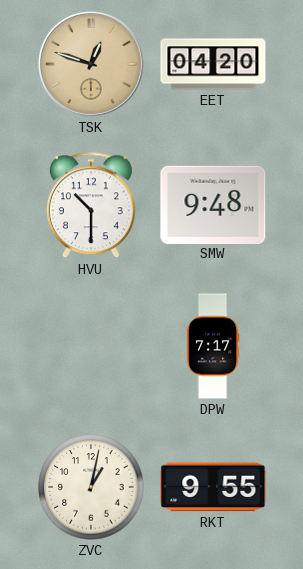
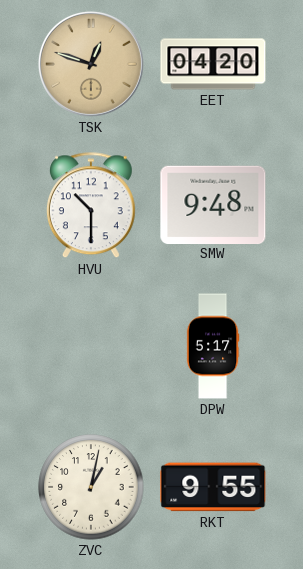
DPW: 7:17 -> 5:17 (213, 346)
